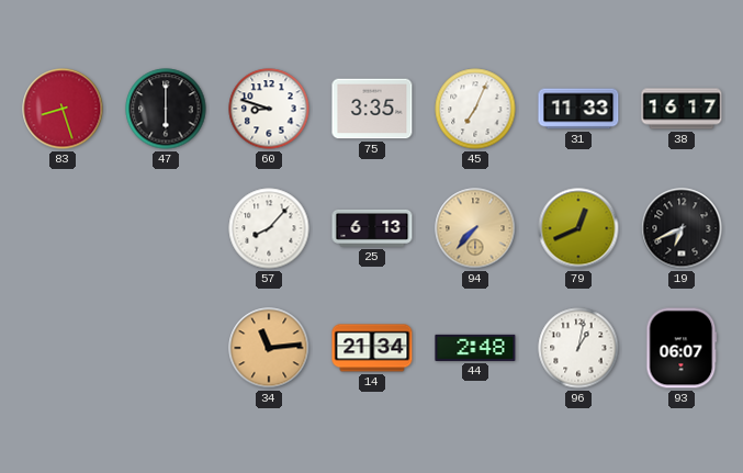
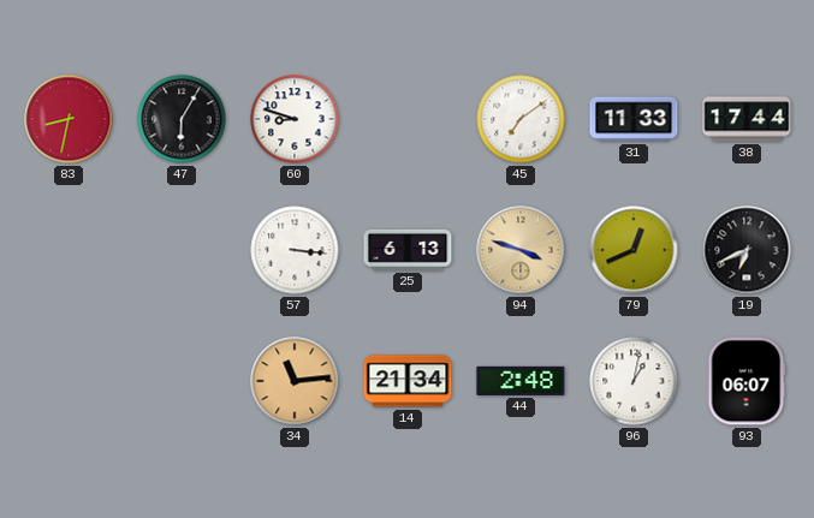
83: 8:27 -> 8:32 (69, 119)
47: 6:00 -> 6:05 (182, 119)
75: 3:35 -> none (372, 109)
45: 7:04 -> 7:09 (521, 119)
38: 16:17 -> 17:44 (747, 119)
57: 8:07 -> 3:16 (295, 250)
94: 7:37 -> 3:48 (521, 250)
